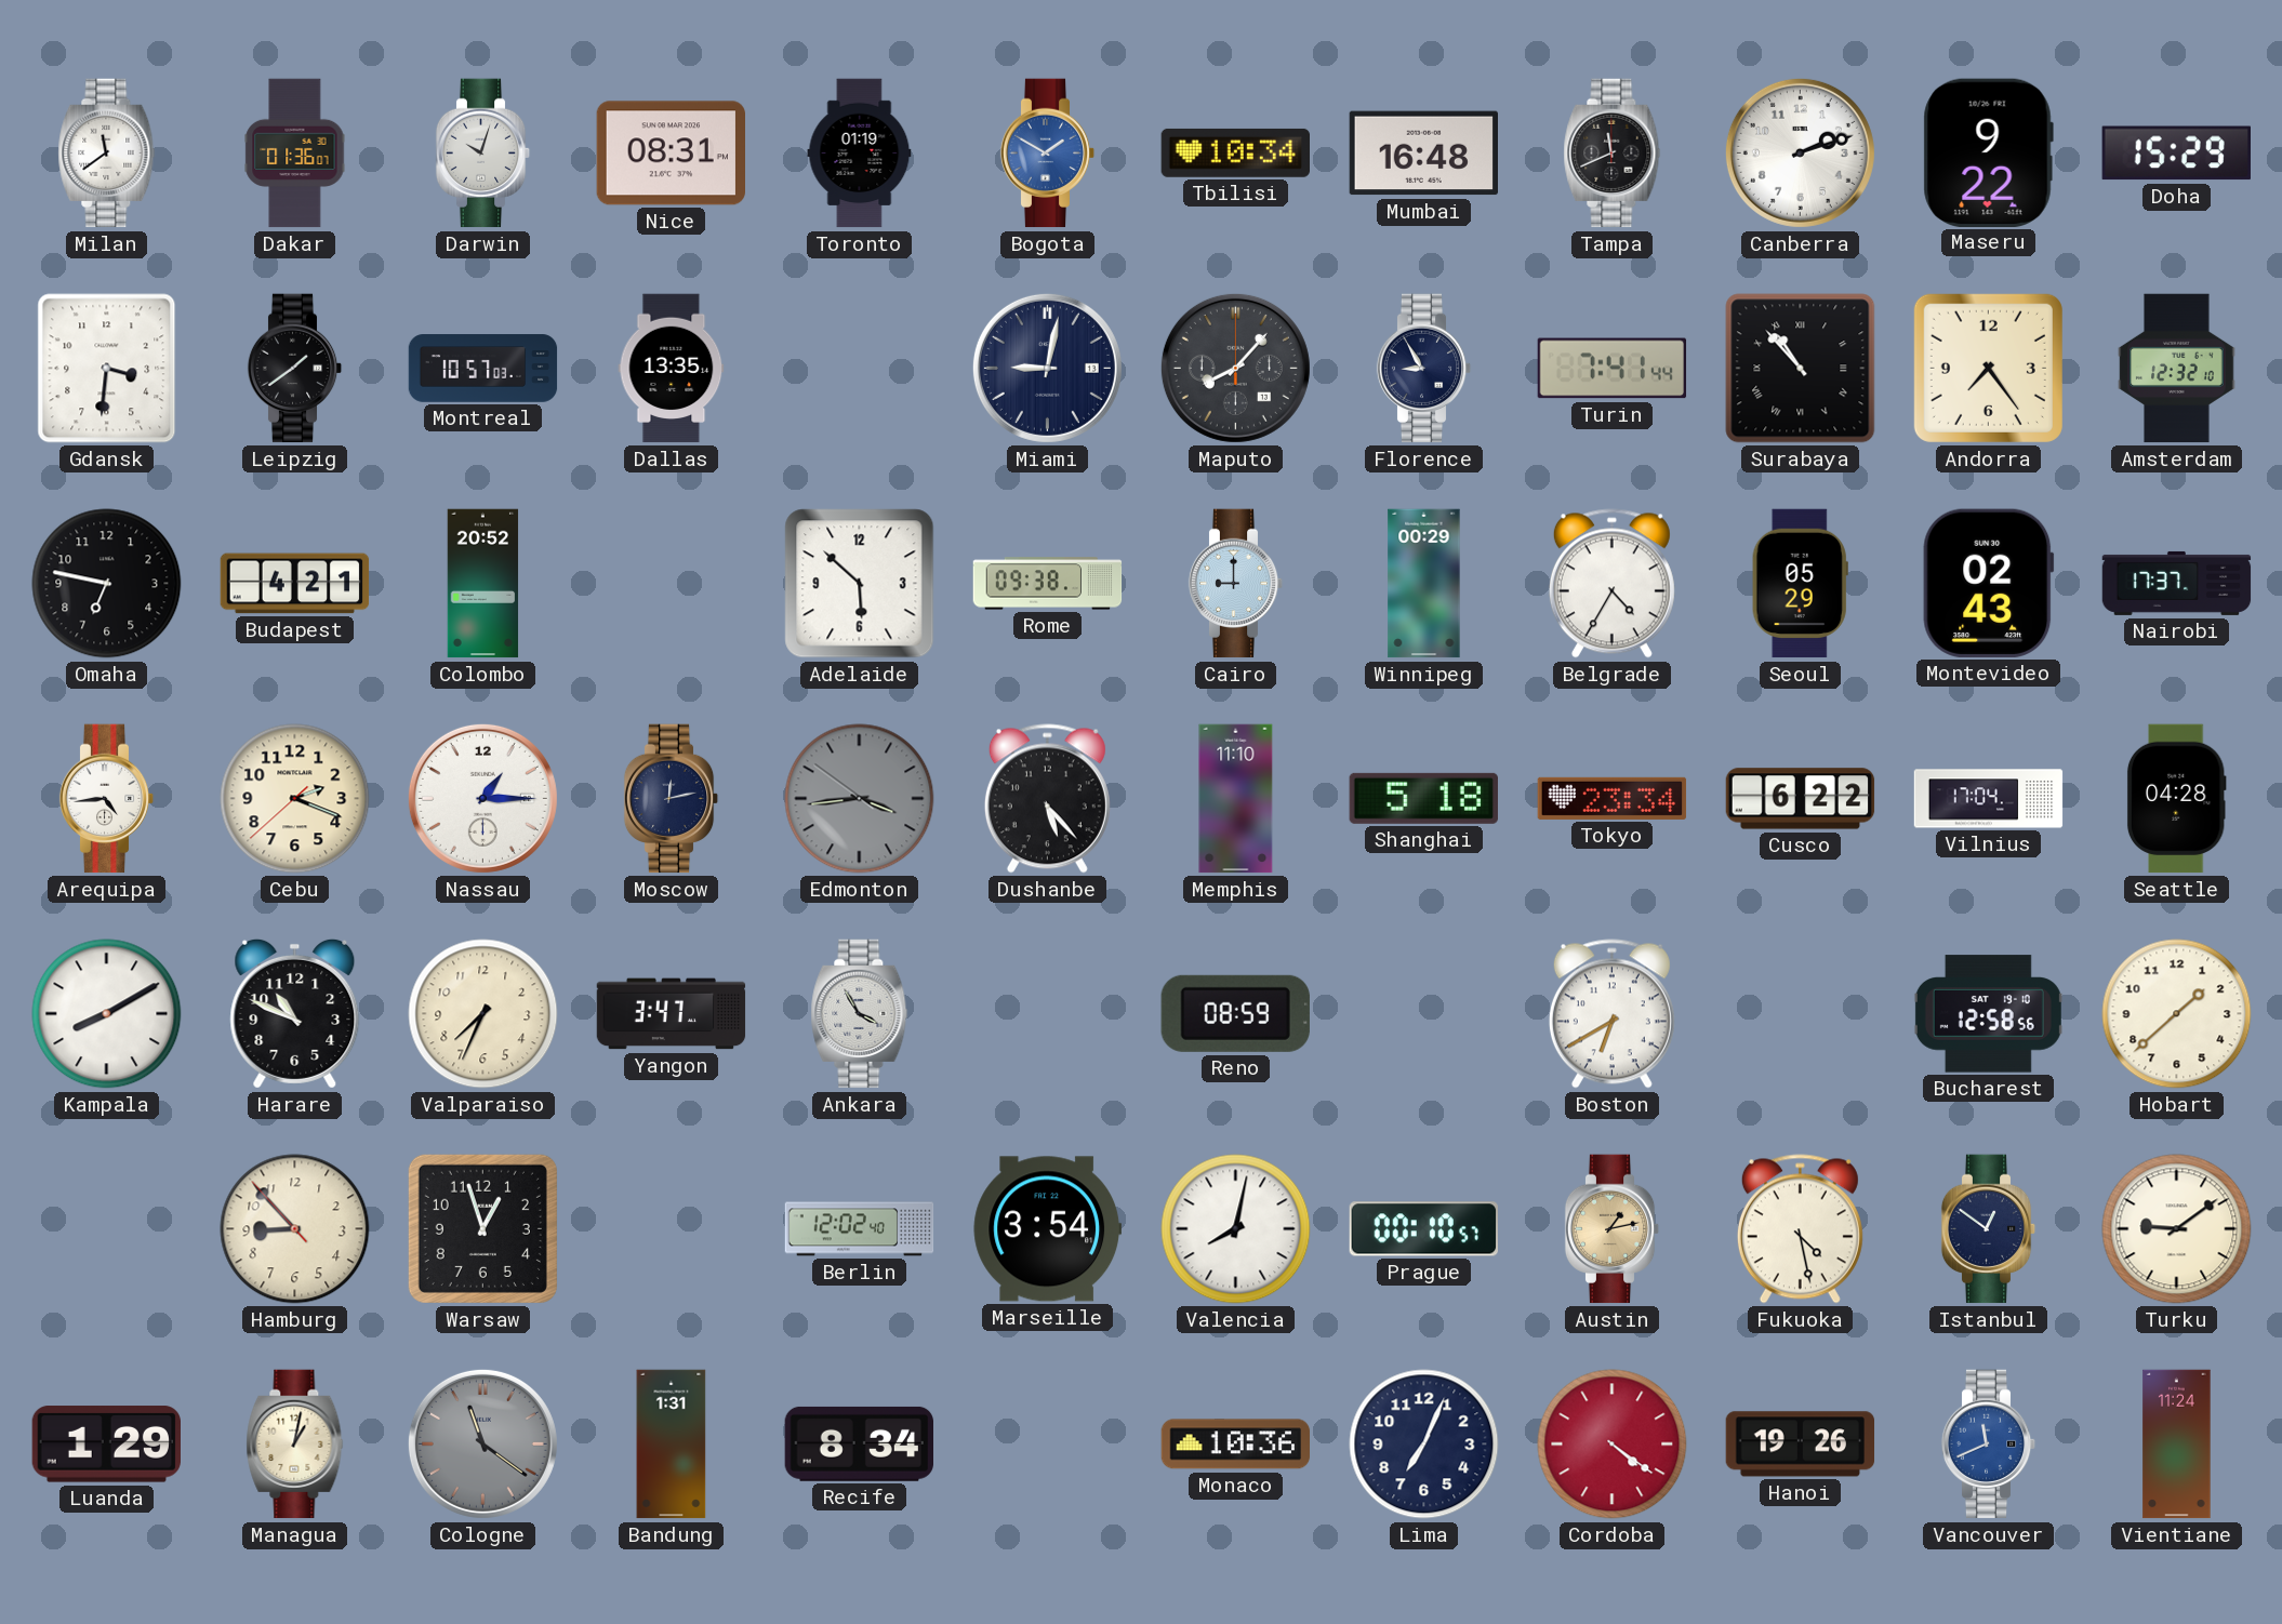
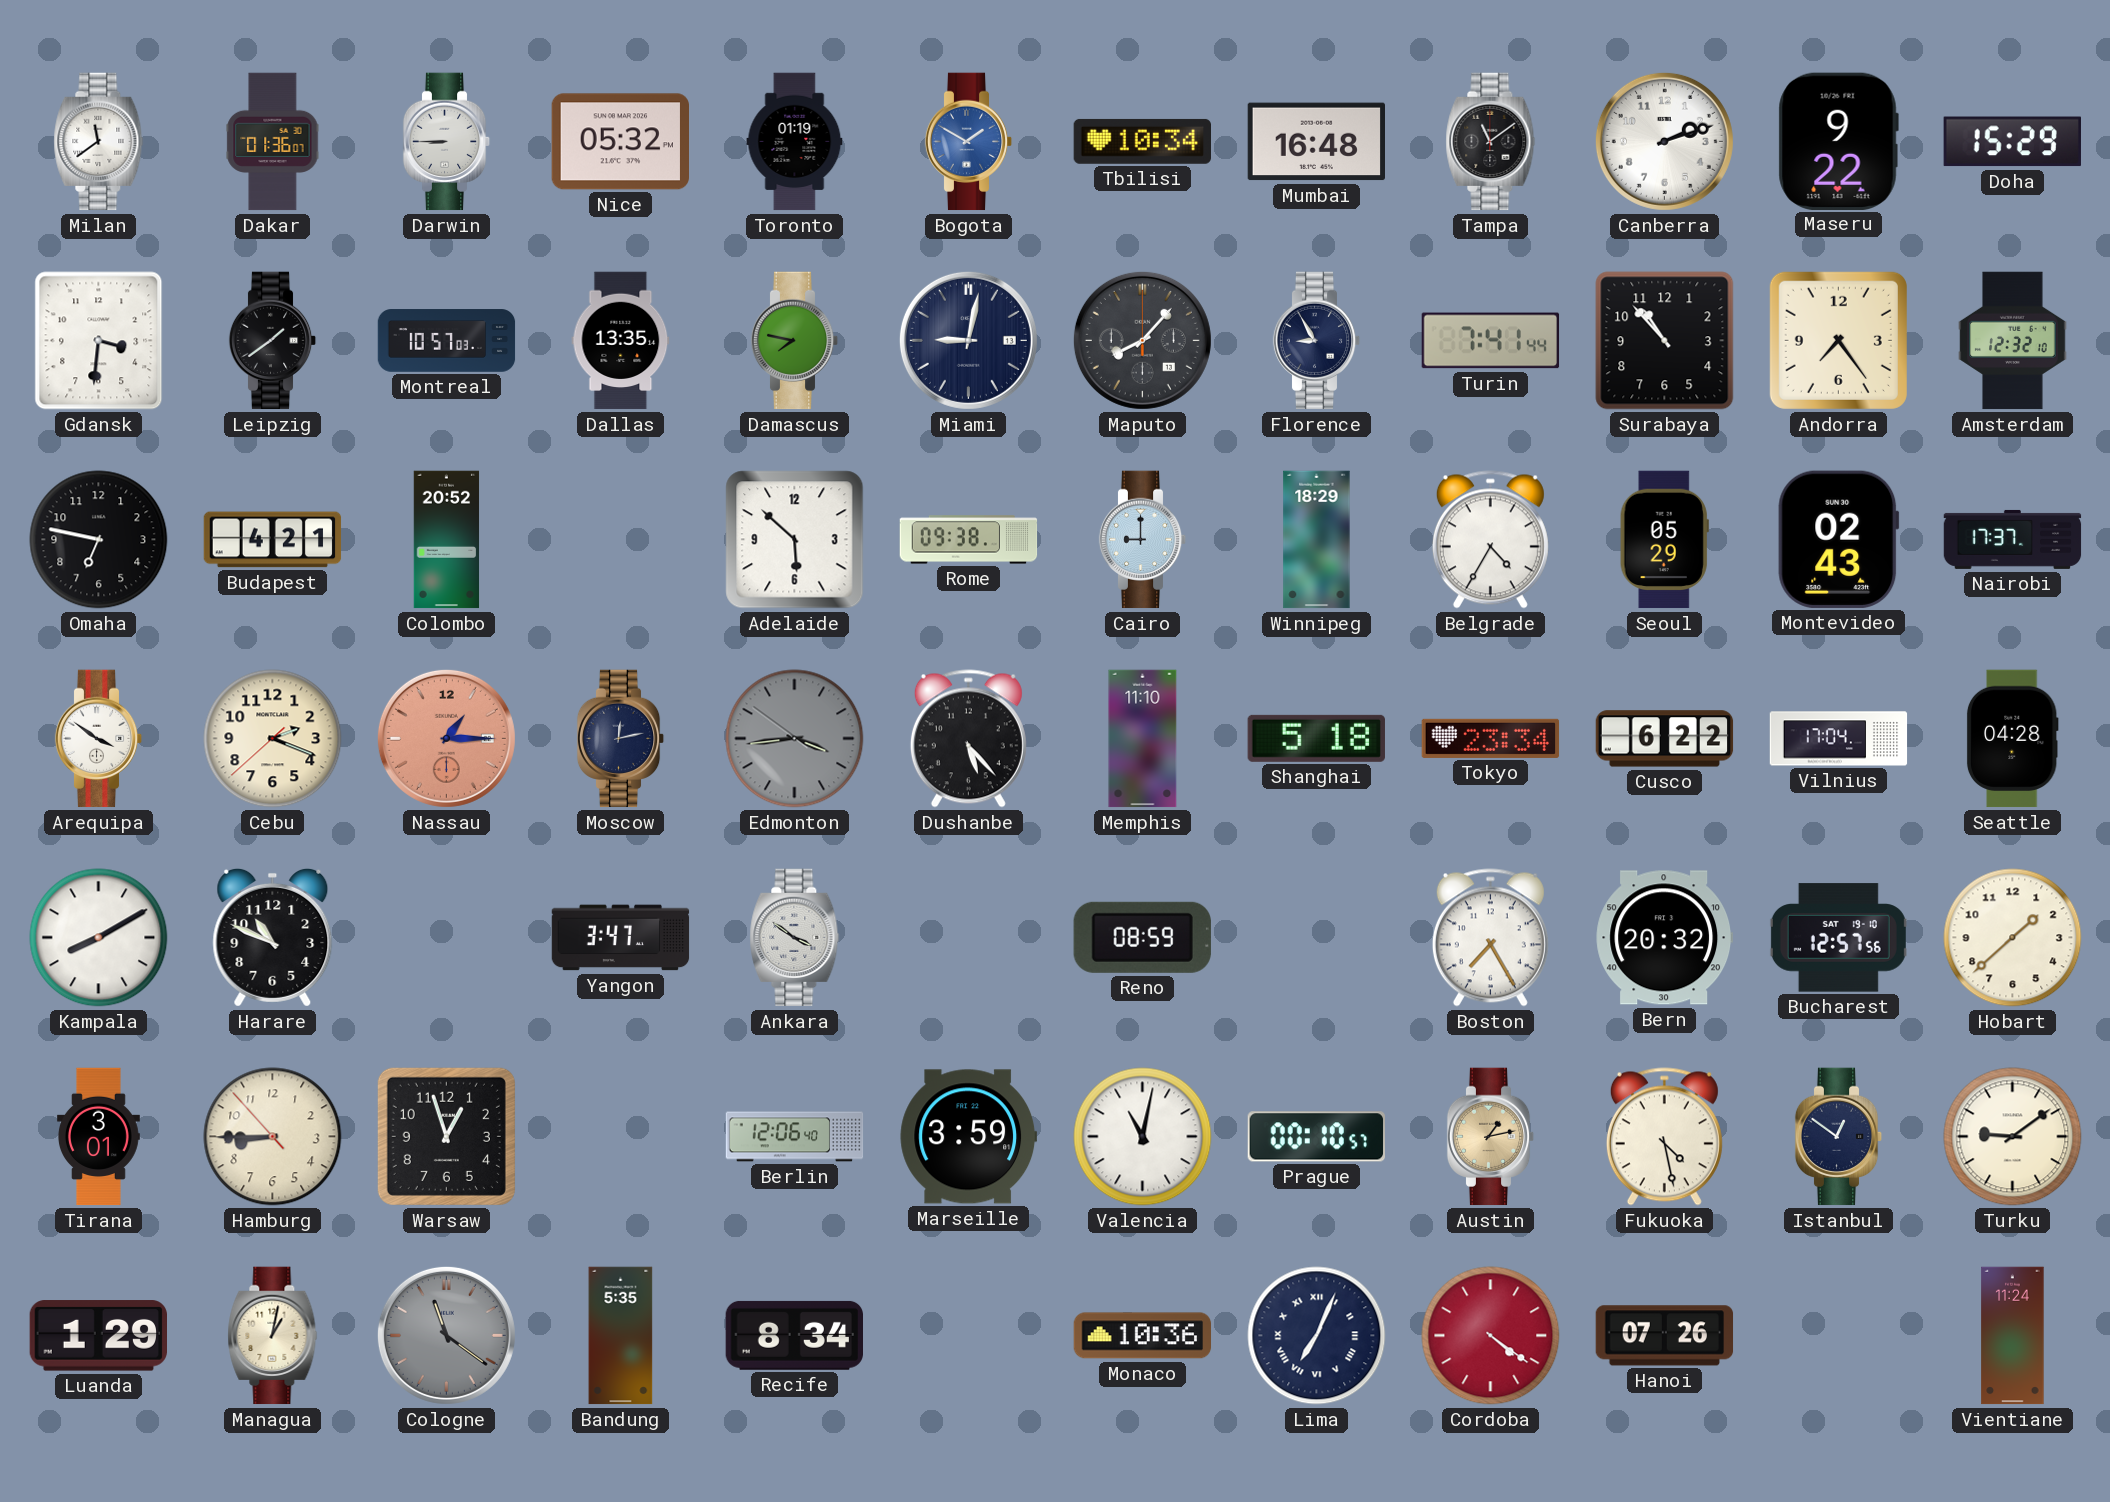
Darwin: 10:03 -> 8:45 (447, 142)
Nice: 08:31 -> 05:32 (620, 142)
Tampa: 11:41 -> 11:09 (1491, 142)
Damascus: none -> 7:47 (795, 341)
Surabaya numerals: Roman -> Arabic (1665, 341)
Winnipeg: 00:29 -> 18:29 (1317, 540)
Arequipa: 4:44 -> 3:51 (99, 739)
Nassau dial: white -> salmon (446, 738)
Valparaiso: 7:34 -> none (483, 1014)
Ankara: 3:55 -> 3:51 (795, 938)
Boston: 6:40 -> 7:25 (1490, 938)
Bern: none -> 20:32 (1664, 938)
Bucharest: 12:58 -> 12:57 (1838, 938)
Tirana: none -> 3:01 (98, 1137)
Hamburg: 8:52 -> 8:44 (273, 1137)
Berlin: 12:02 -> 12:06 (795, 1137)
Marseille: 3:54 -> 3:59 (968, 1137)
Valencia: 8:02 -> 11:02 (1143, 1137)
Bandung: 1:31 -> 5:35 (621, 1336)
Lima numerals: Arabic -> Roman (1317, 1336)
Hanoi: 19:26 -> 07:26 (1665, 1336)
Vancouver: 11:41 -> none (1989, 1445)
